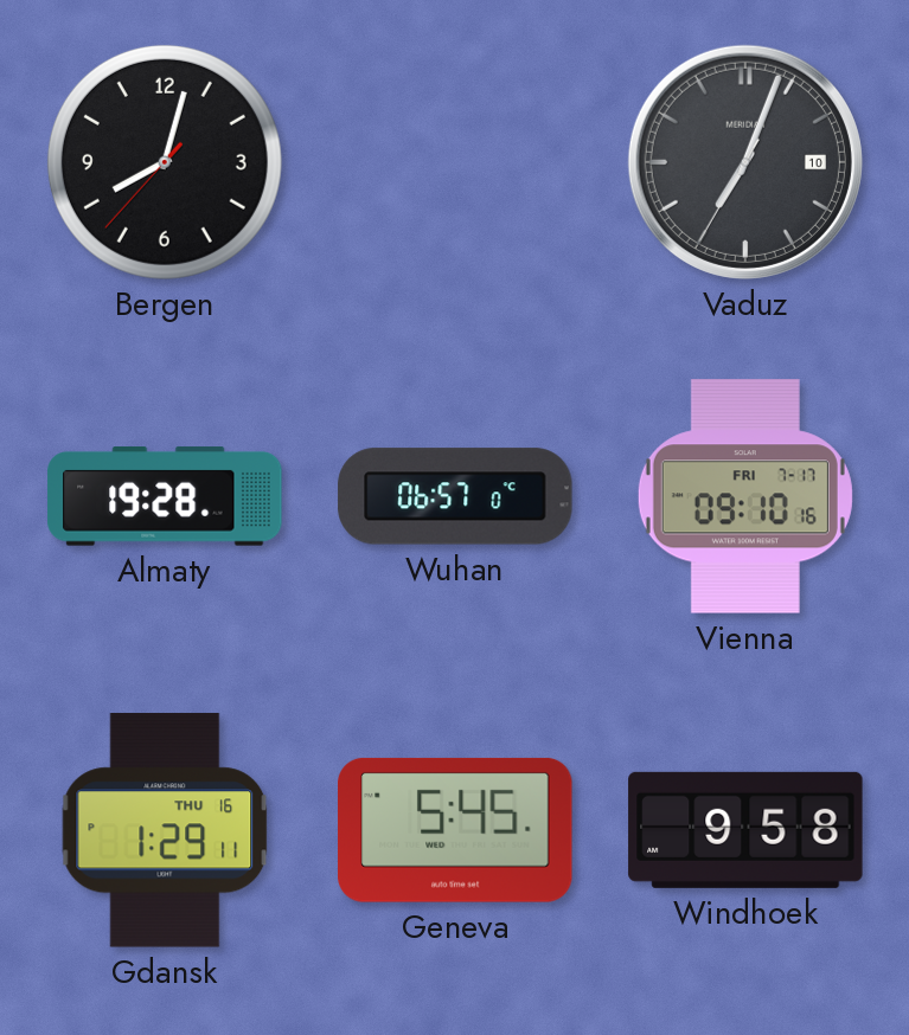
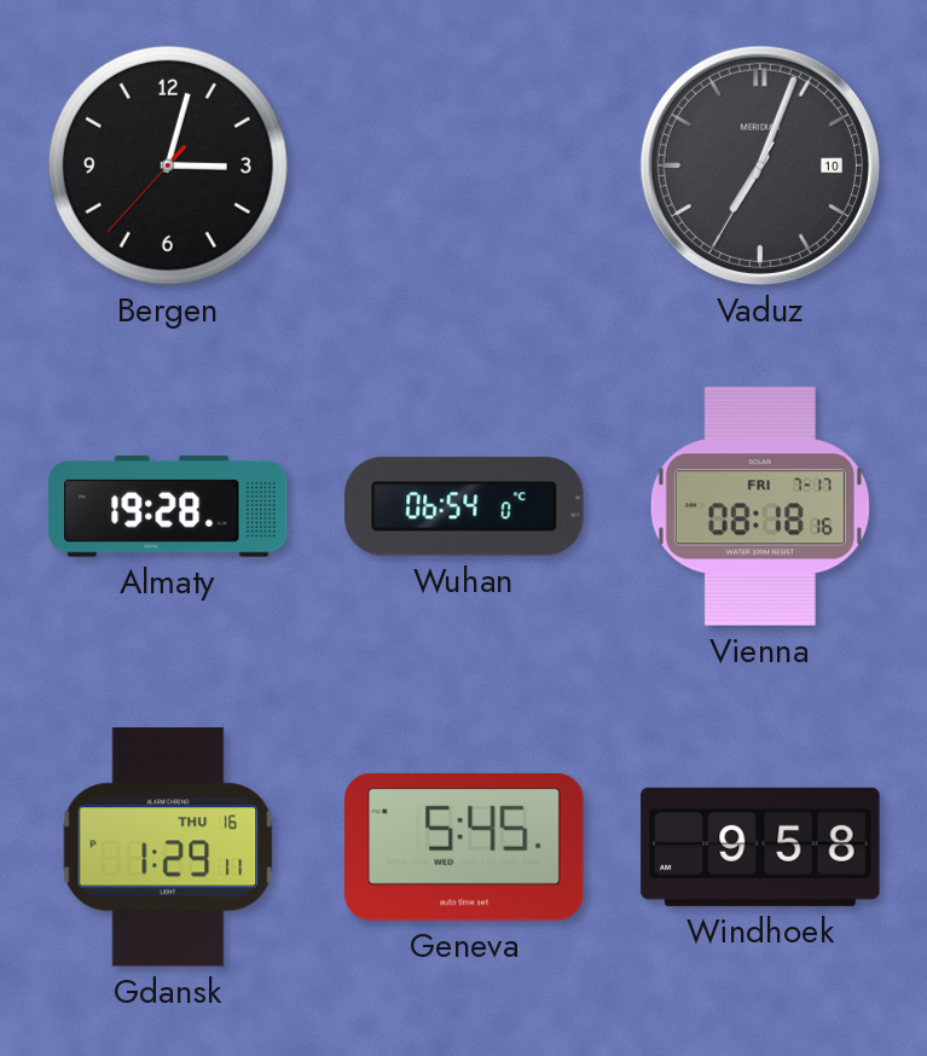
Bergen: 8:02 -> 3:02 (168, 166)
Wuhan: 06:57 -> 06:54 (464, 506)
Vienna: 09:10 -> 08:18 (760, 506)
